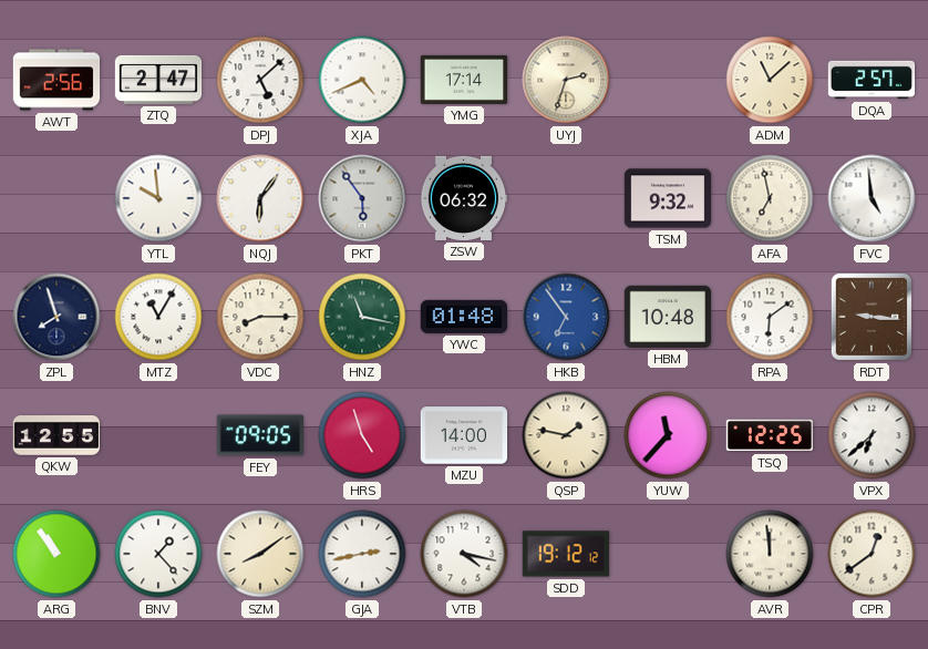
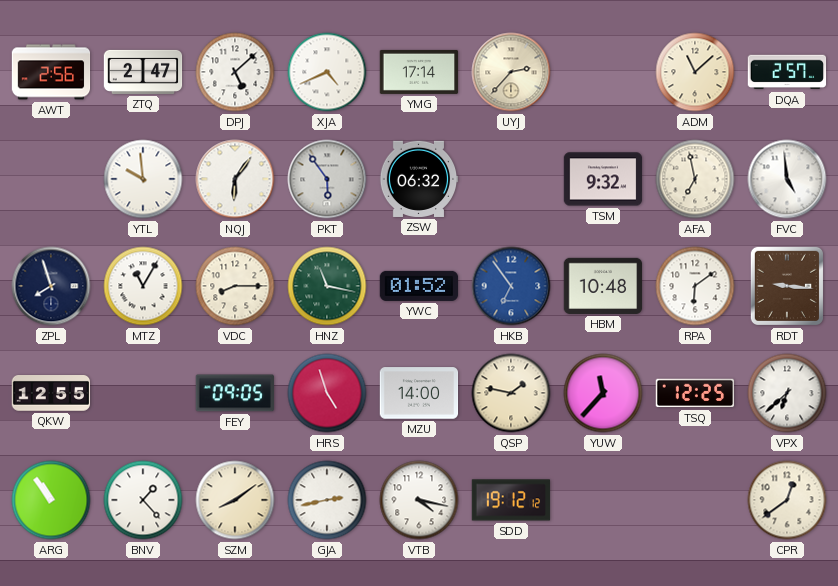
UYJ: 2:33 -> 2:37 (511, 72)
YWC: 01:48 -> 01:52 (419, 286)
AVR: 11:59 -> none (770, 554)
